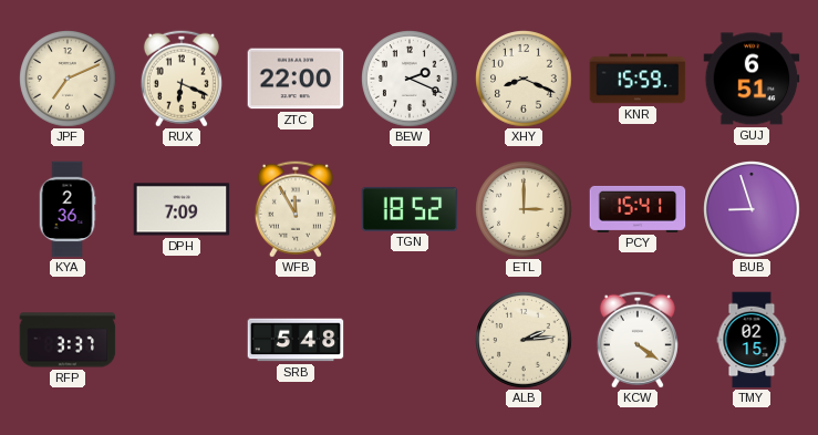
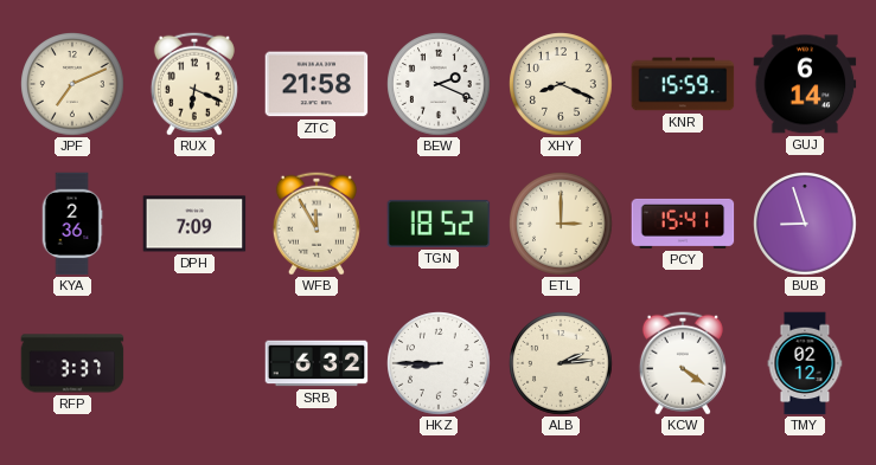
ZTC: 22:00 -> 21:58 (316, 84)
GUJ: 6:51 -> 6:14 (805, 84)
SRB: 5:48 -> 6:32 (316, 363)
HKZ: none -> 8:45 (439, 363)
TMY: 02:15 -> 02:12 (805, 363)
